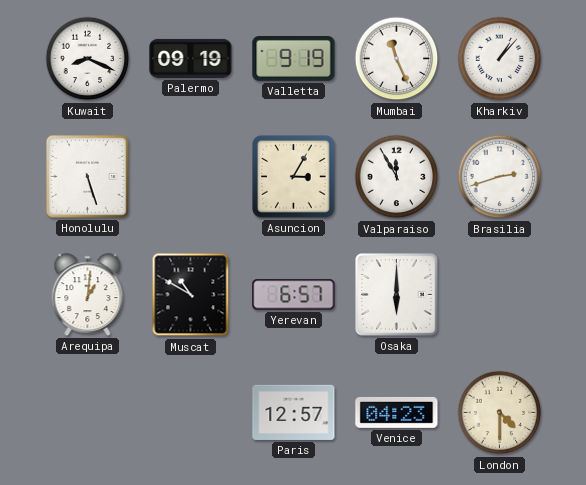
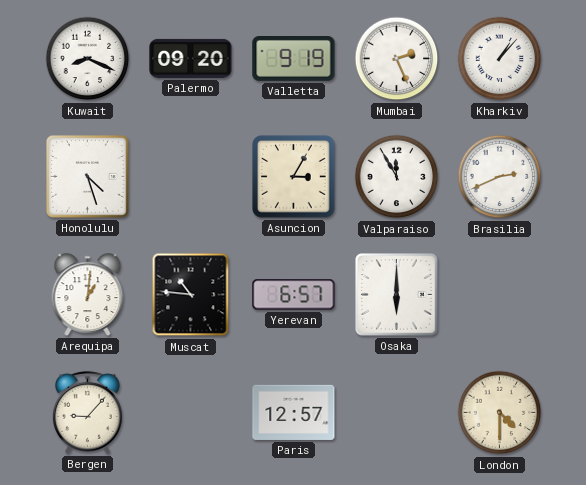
Palermo: 09:19 -> 09:20 (191, 58)
Mumbai: 11:26 -> 2:26 (397, 59)
Honolulu: 5:27 -> 4:27 (88, 177)
Brasilia: 2:42 -> 2:41 (500, 177)
Muscat: 10:50 -> 10:46 (191, 295)
Bergen: none -> 9:07 (87, 412)
Venice: 04:23 -> none (397, 412)
